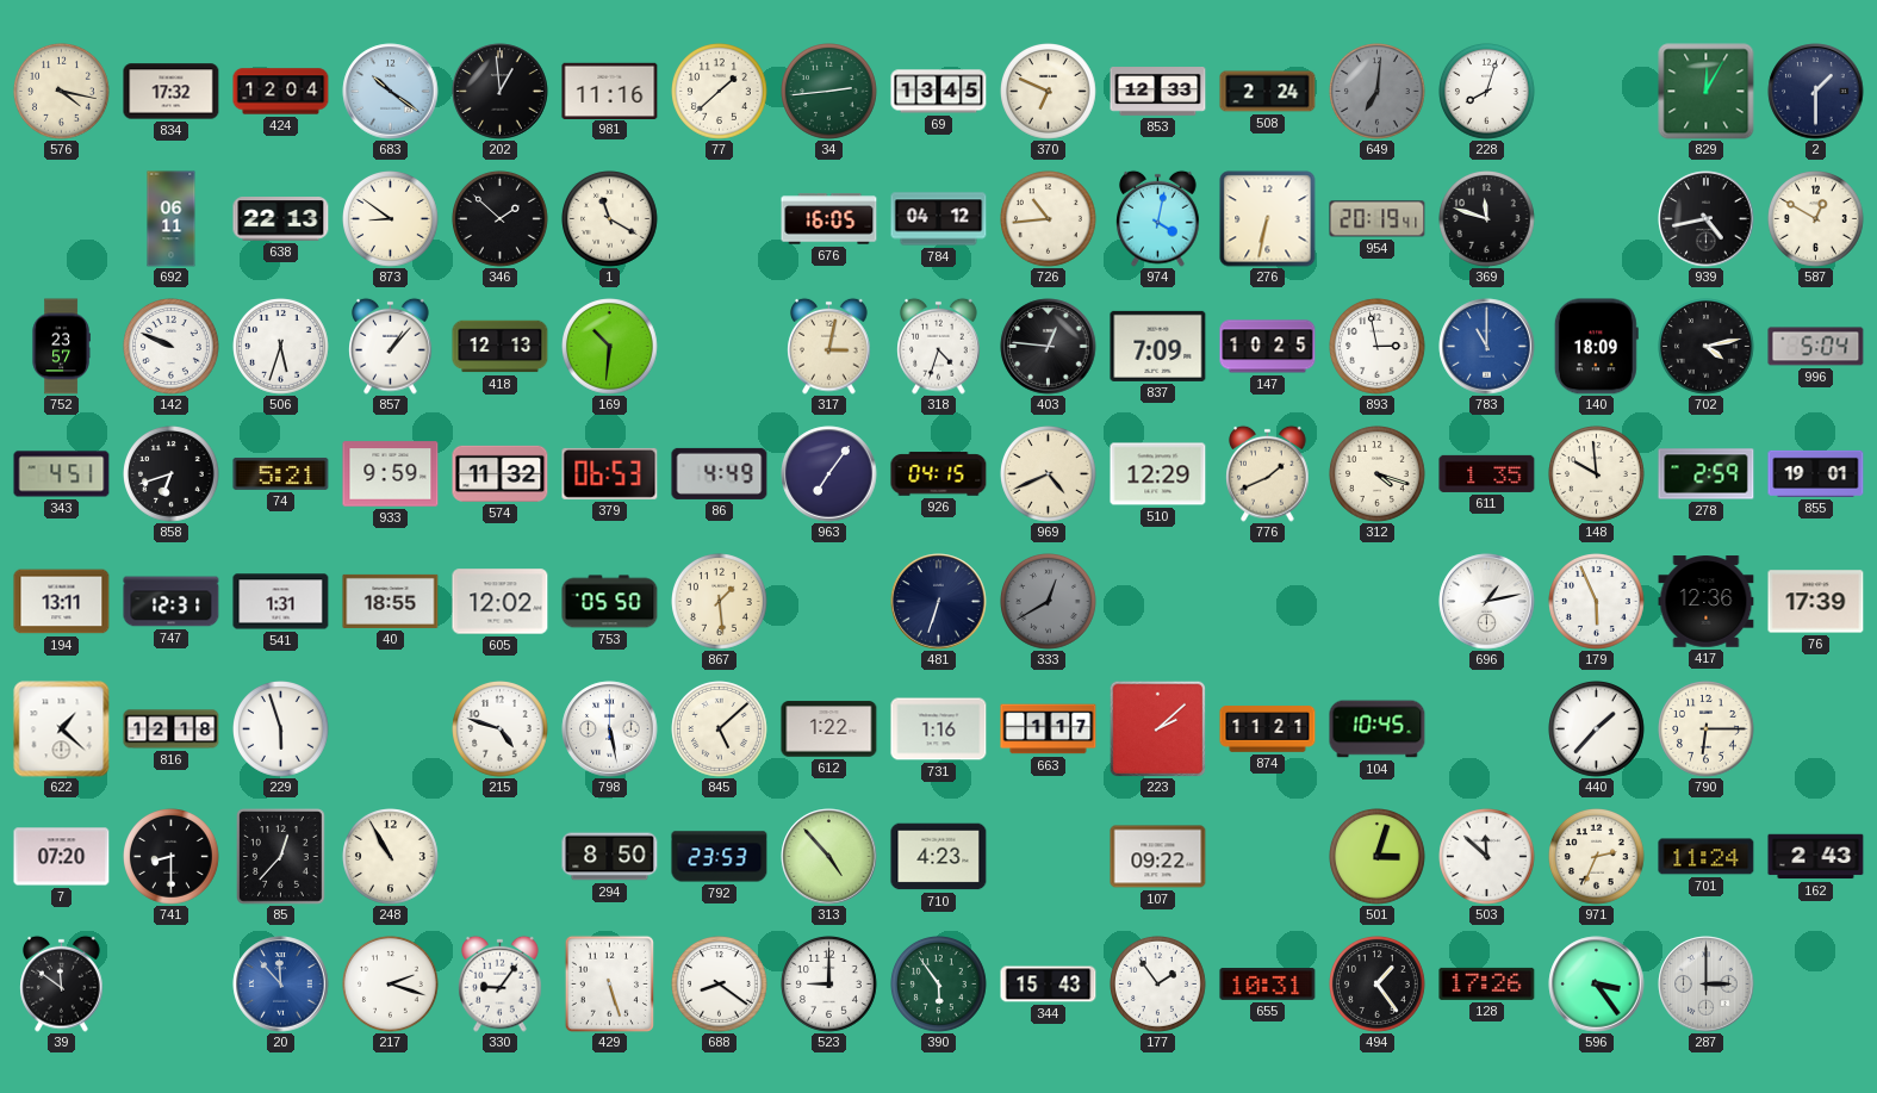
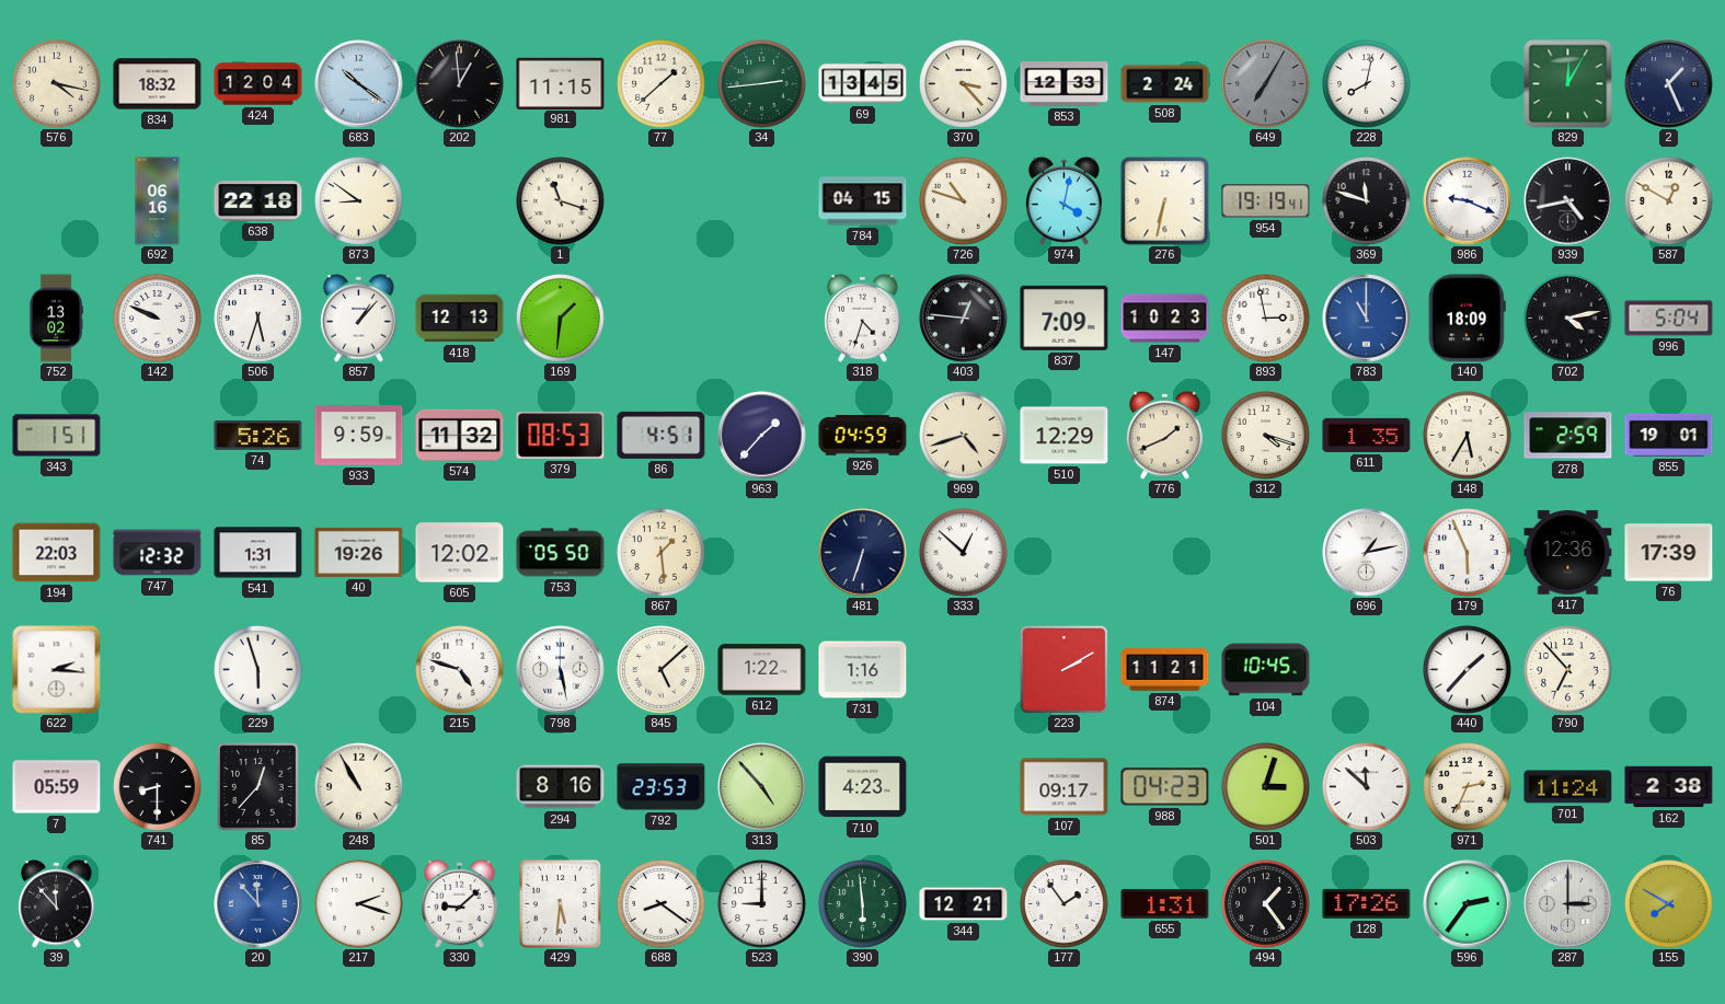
834: 17:32 -> 18:32 (158, 84)
981: 11:16 -> 11:15 (561, 83)
370: 6:49 -> 3:23 (964, 84)
649: 7:01 -> 7:05 (1266, 84)
228: 8:03 -> 8:02 (1367, 84)
2: 1:30 -> 1:26 (1669, 84)
692: 06:11 -> 06:16 (158, 201)
638: 22:13 -> 22:18 (258, 201)
346: 1:52 -> none (501, 219)
1: 11:20 -> 11:18 (561, 201)
676: 16:05 -> none (829, 219)
784: 04:12 -> 04:15 (863, 201)
726: 10:44 -> 10:48 (964, 201)
954: 20:19 -> 19:19 (1266, 201)
986: none -> 9:19 (1468, 201)
752: 23:57 -> 13:02 (56, 319)
169: 10:31 -> 1:31 (561, 319)
317: 3:02 -> none (829, 346)
147: 10:25 -> 10:23 (1165, 319)
343: 4:51 -> 1:51 (57, 436)
858: 6:42 -> none (172, 474)
74: 5:21 -> 5:26 (258, 435)
379: 06:53 -> 08:53 (561, 435)
86: 4:49 -> 4:51 (662, 435)
963: 7:06 -> 1:37 (762, 436)
926: 04:15 -> 04:59 (863, 436)
969: 4:41 -> 4:42 (964, 436)
148: 9:59 -> 5:35 (1468, 436)
194: 13:11 -> 22:03 (57, 553)
747: 12:31 -> 12:32 (158, 553)
40: 18:55 -> 19:26 (359, 552)
333: 12:40 -> 12:52 (964, 553)
333 dial: grey -> white (964, 553)
622: 1:22 -> 2:16 (57, 670)
816: 12:18 -> none (172, 729)
663: 1:17 -> none (1049, 729)
223: 2:08 -> 2:10 (1063, 669)
790: 6:15 -> 6:53 (1568, 670)
7: 07:20 -> 05:59 (57, 787)
294: 8:50 -> 8:16 (561, 787)
107: 09:22 -> 09:17 (1065, 787)
988: none -> 04:23 (1165, 787)
162: 2:43 -> 2:38 (1669, 787)
39: 11:51 -> 11:53 (57, 903)
330: 9:06 -> 9:08 (460, 903)
429: 5:27 -> 5:31 (560, 903)
390: 5:54 -> 5:59 (863, 904)
344: 15:43 -> 12:21 (964, 904)
655: 10:31 -> 1:31 (1165, 904)
596: 3:24 -> 2:36 (1468, 904)
155: none -> 7:50 (1669, 904)
